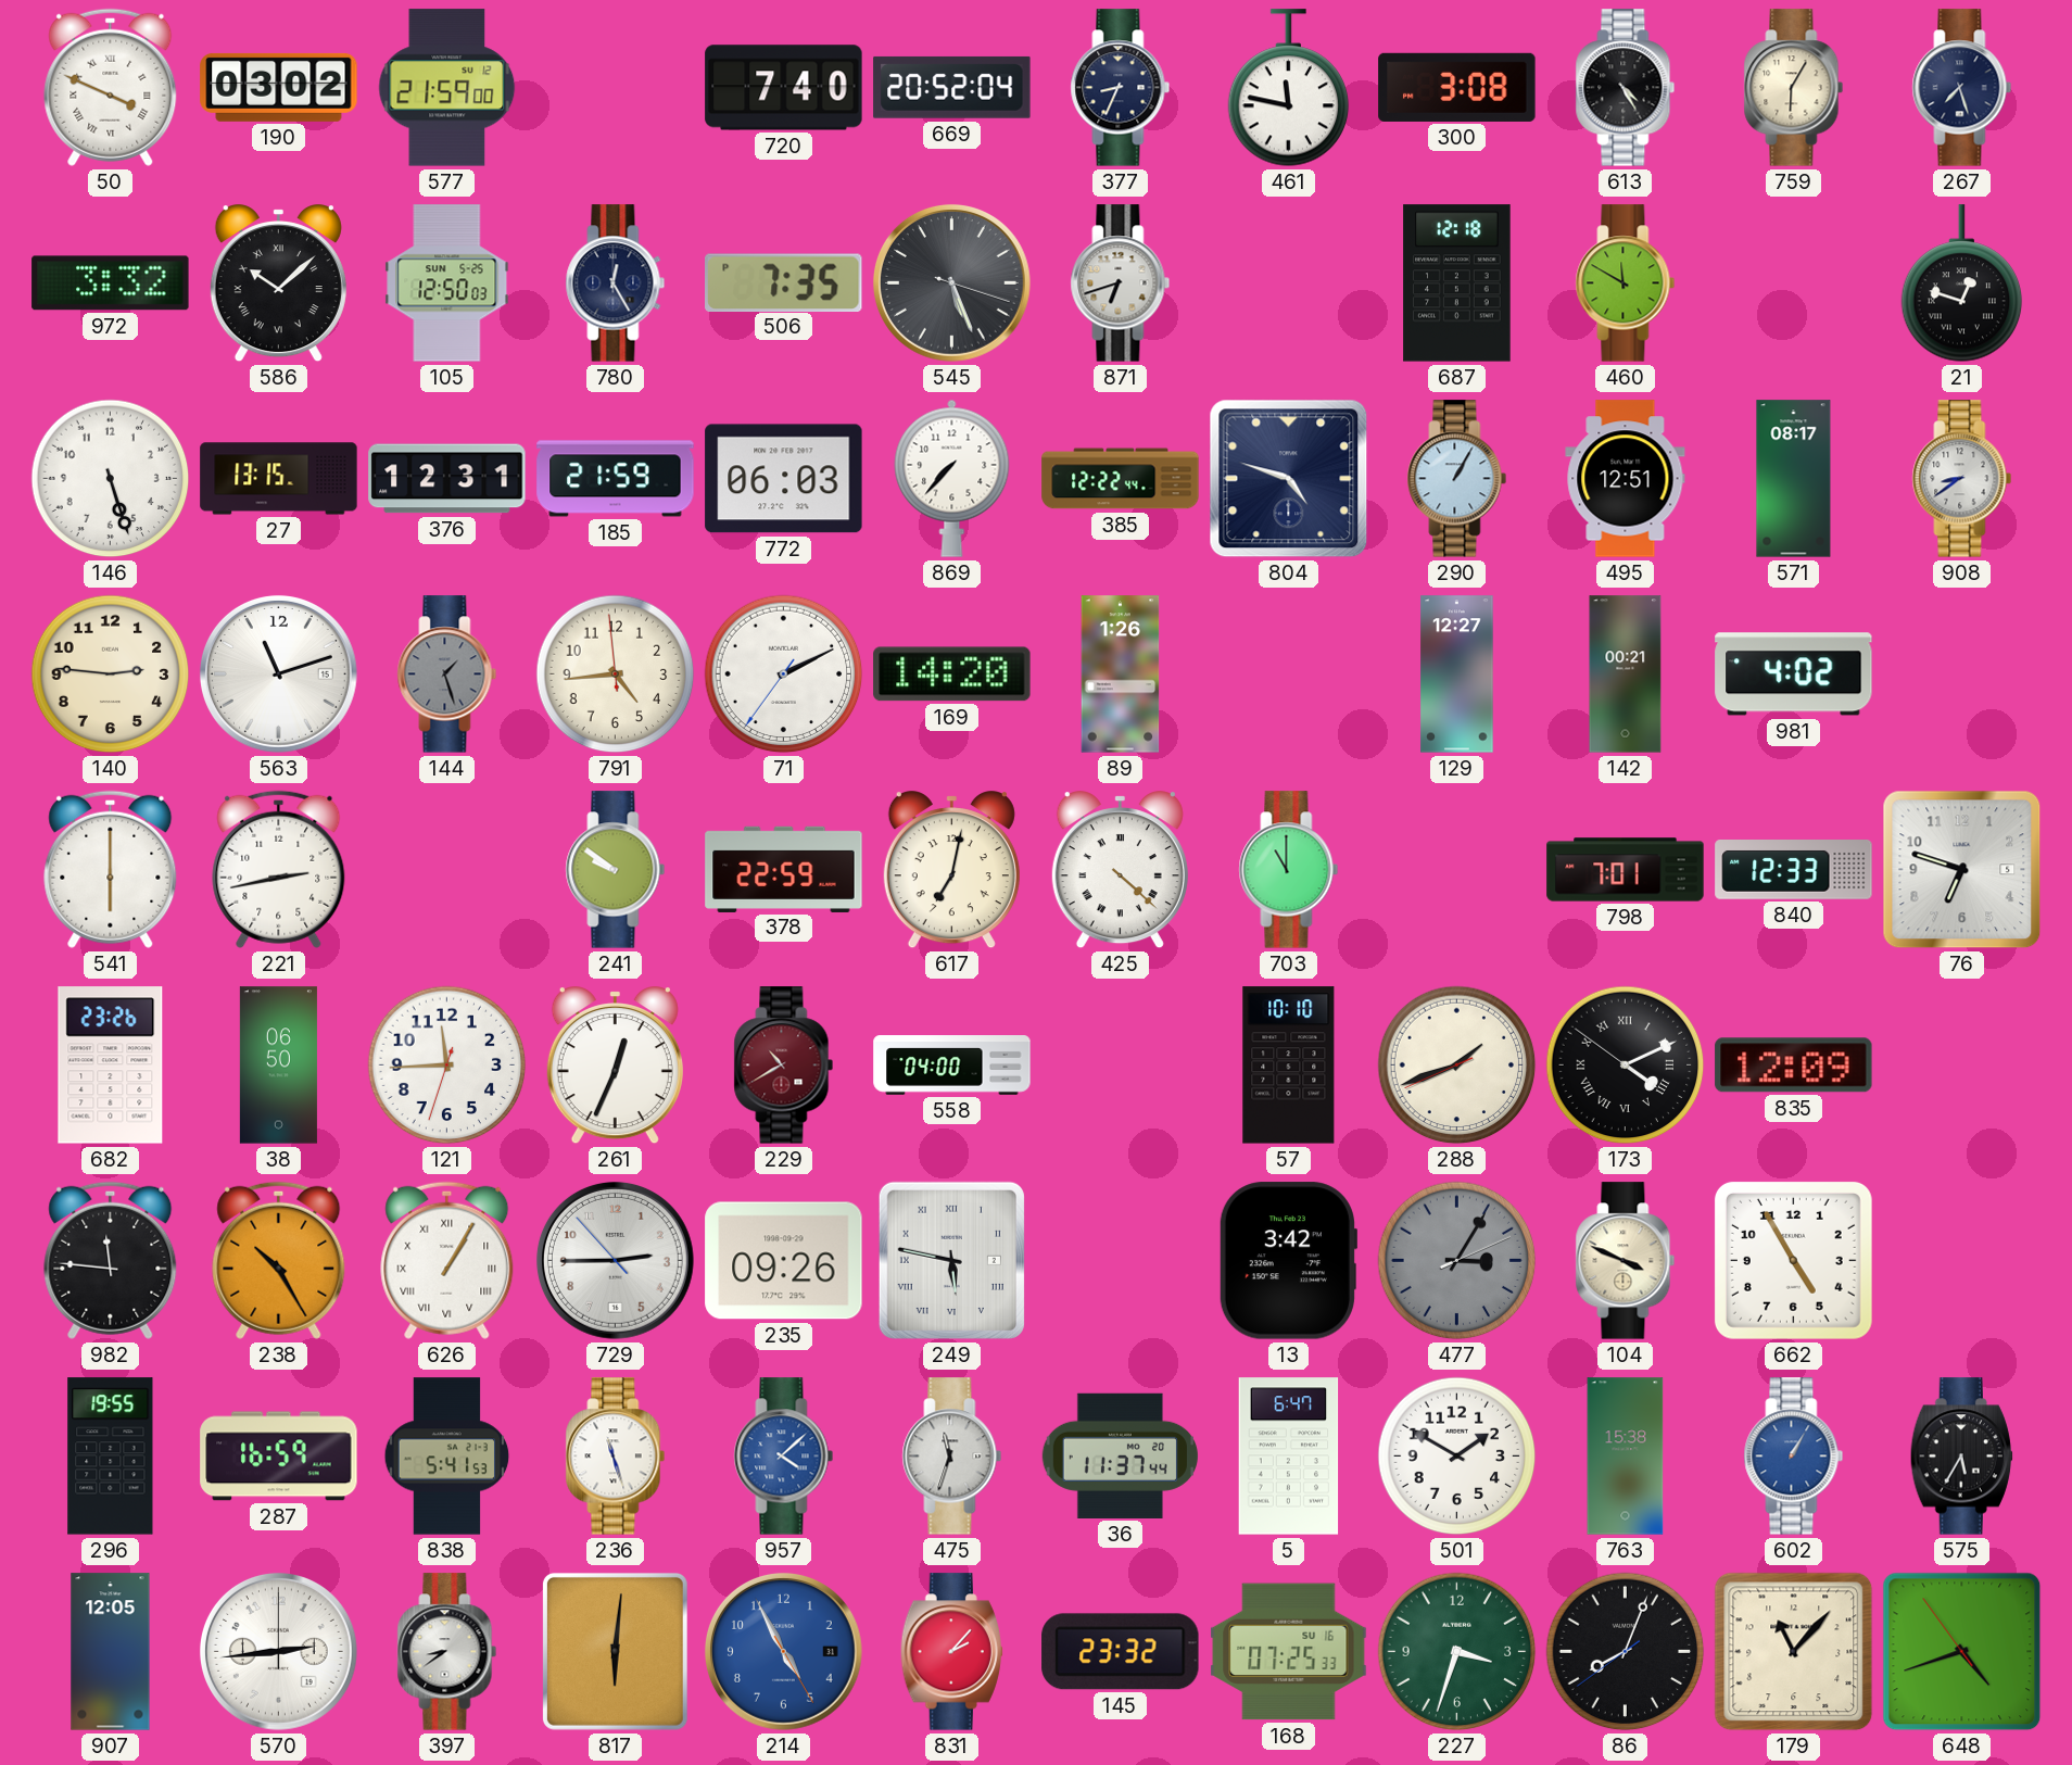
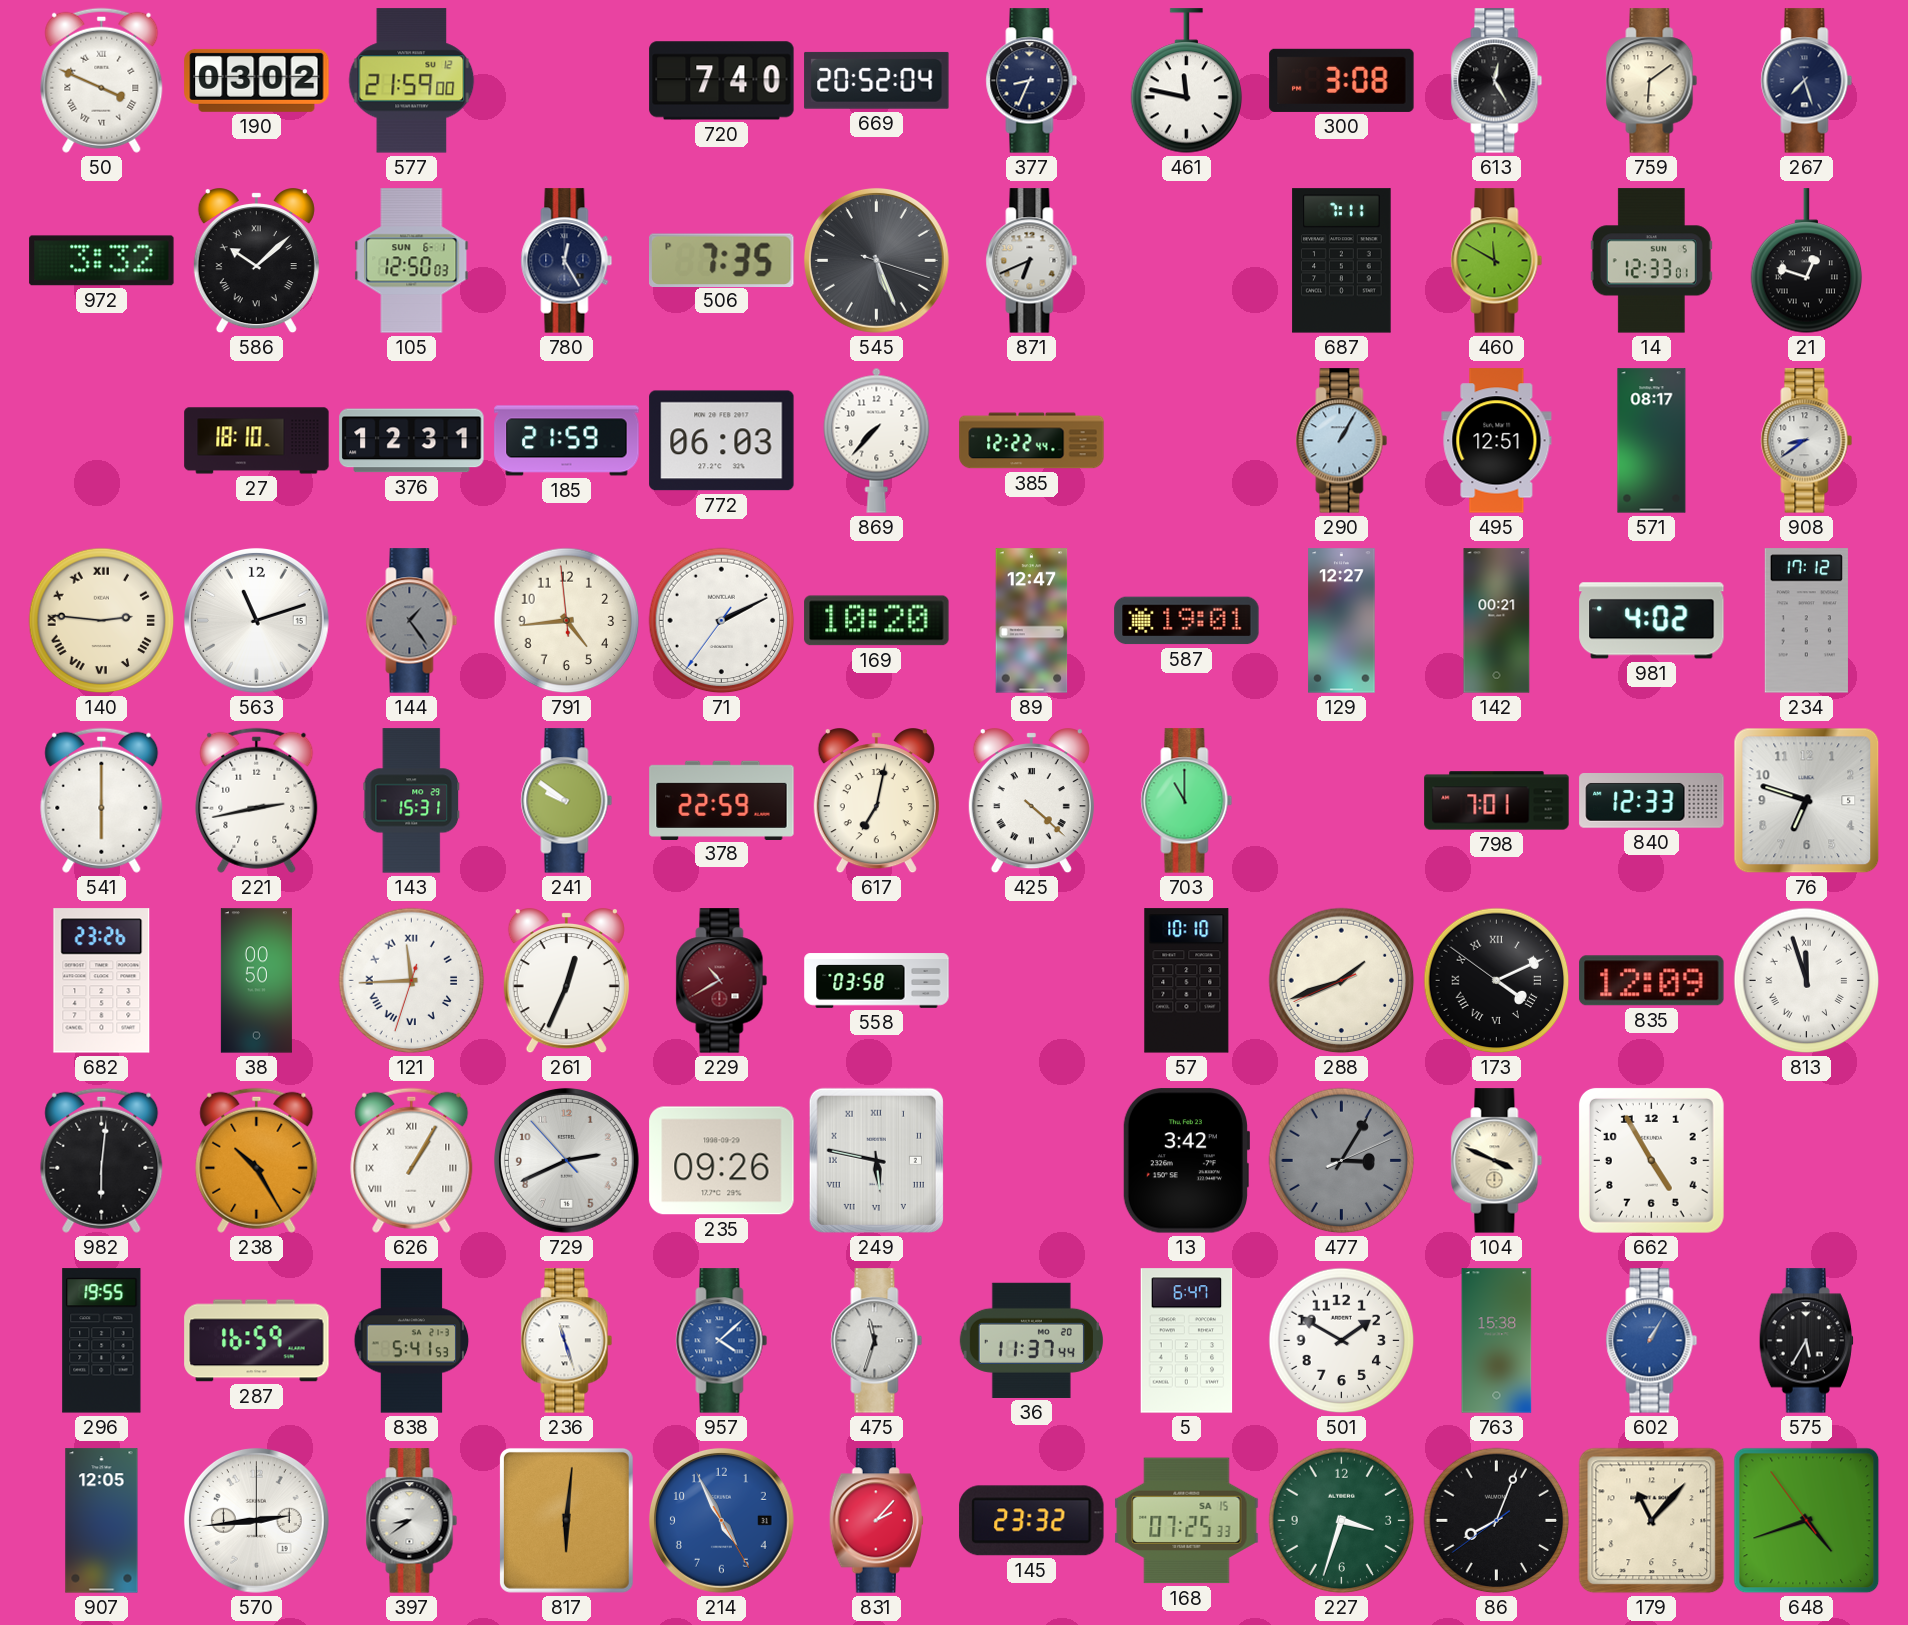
613: 4:25 -> 12:25 (1497, 81)
759: 6:05 -> 6:09 (1652, 81)
105 date: SUN 5-25 -> SUN 6-1 (412, 261)
871: 6:42 -> 6:41 (1032, 261)
687: 12:18 -> 7:11 (1342, 261)
14: none -> 12:33 (1651, 261)
146: 5:27 -> none (111, 479)
27: 13:15 -> 18:10 (257, 441)
804: 4:48 -> none (1289, 479)
140 numerals: Arabic -> Roman (102, 621)
144: 1:27 -> 1:24 (412, 621)
169: 14:20 -> 10:20 (877, 621)
89: 1:26 -> 12:47 (1032, 621)
587: none -> 19:01 (1187, 621)
234: none -> 17:12 (1806, 621)
143: none -> 15:31 (412, 801)
38: 06:50 -> 00:50 (256, 981)
121 numerals: Arabic -> Roman (412, 981)
558: 04:00 -> 03:58 (877, 981)
813: none -> 11:57 (1807, 981)
982: 11:46 -> 6:01 (102, 1160)
729: 2:44 -> 2:40 (566, 1160)
168 date: SU 16 -> SA 15 (1187, 1521)
